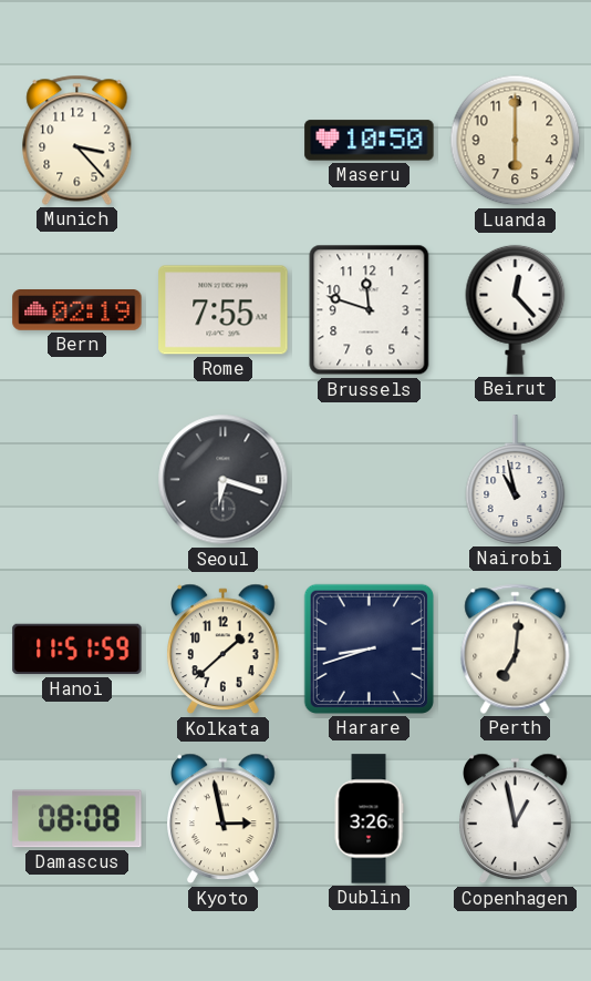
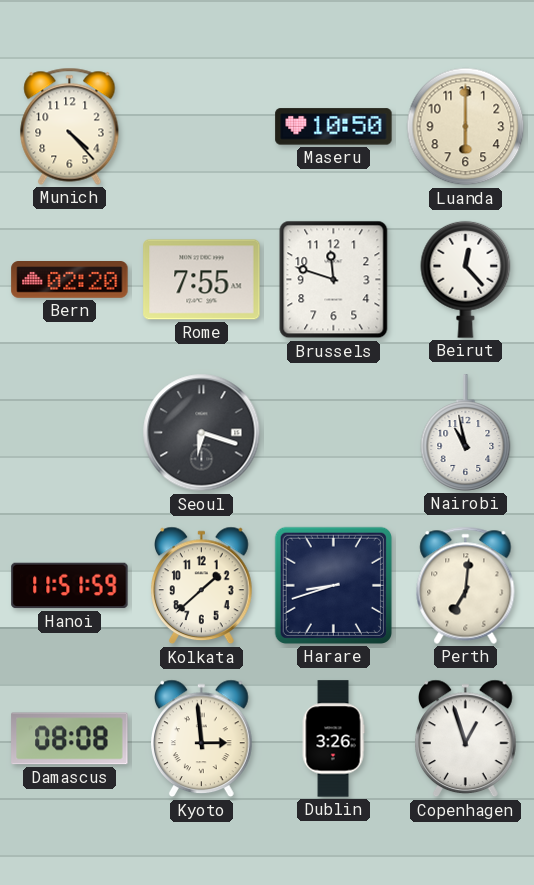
Munich: 3:23 -> 4:23 (70, 126)
Bern: 02:19 -> 02:20 (70, 280)
Kyoto: 2:58 -> 2:59 (202, 739)
Copenhagen: 12:58 -> 12:57 (466, 739)
